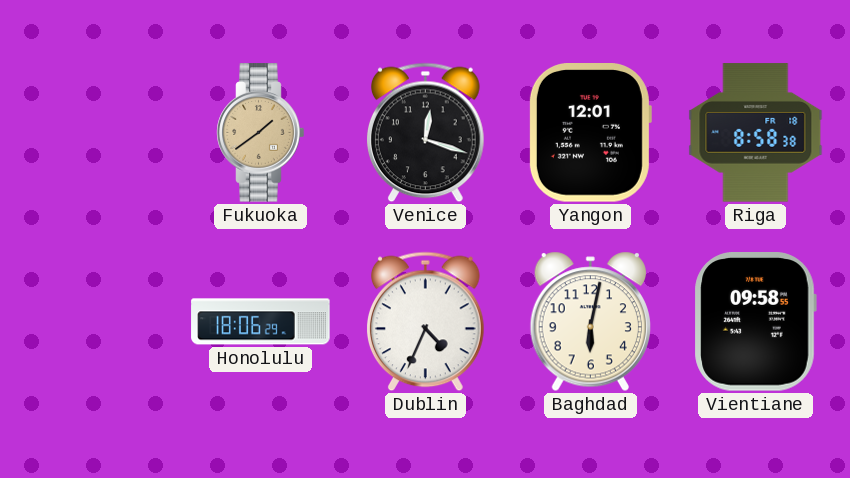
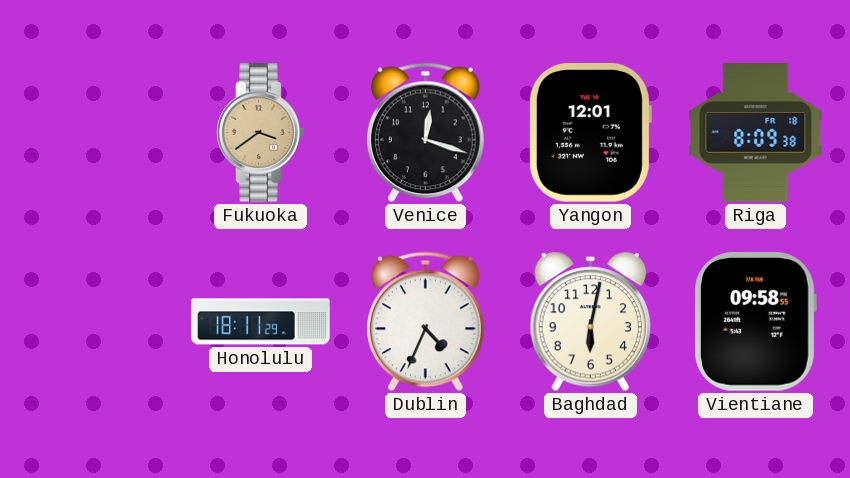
Fukuoka: 1:39 -> 3:39 (261, 133)
Riga: 8:58 -> 8:09 (756, 133)
Honolulu: 18:06 -> 18:11 (261, 322)
